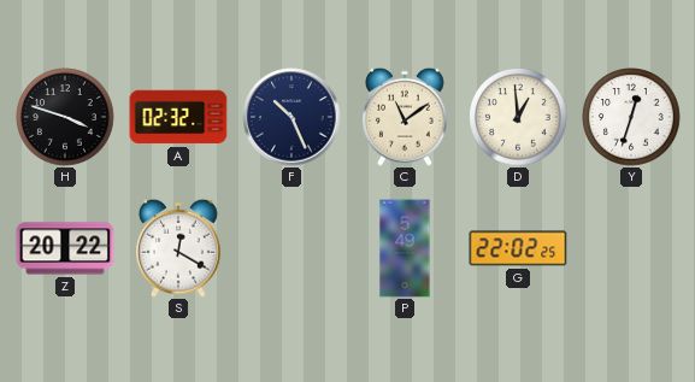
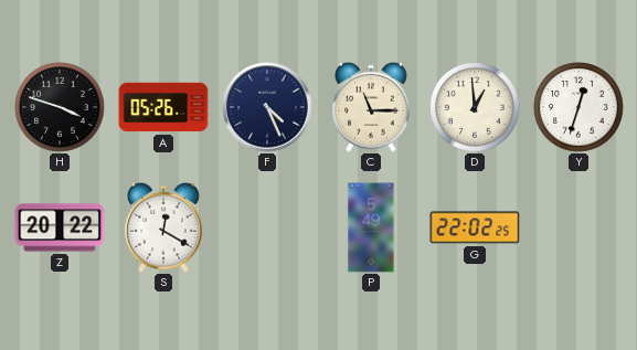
A: 02:32 -> 05:26 (163, 107)
F: 10:26 -> 4:26 (267, 107)
C: 11:09 -> 11:15 (372, 107)
